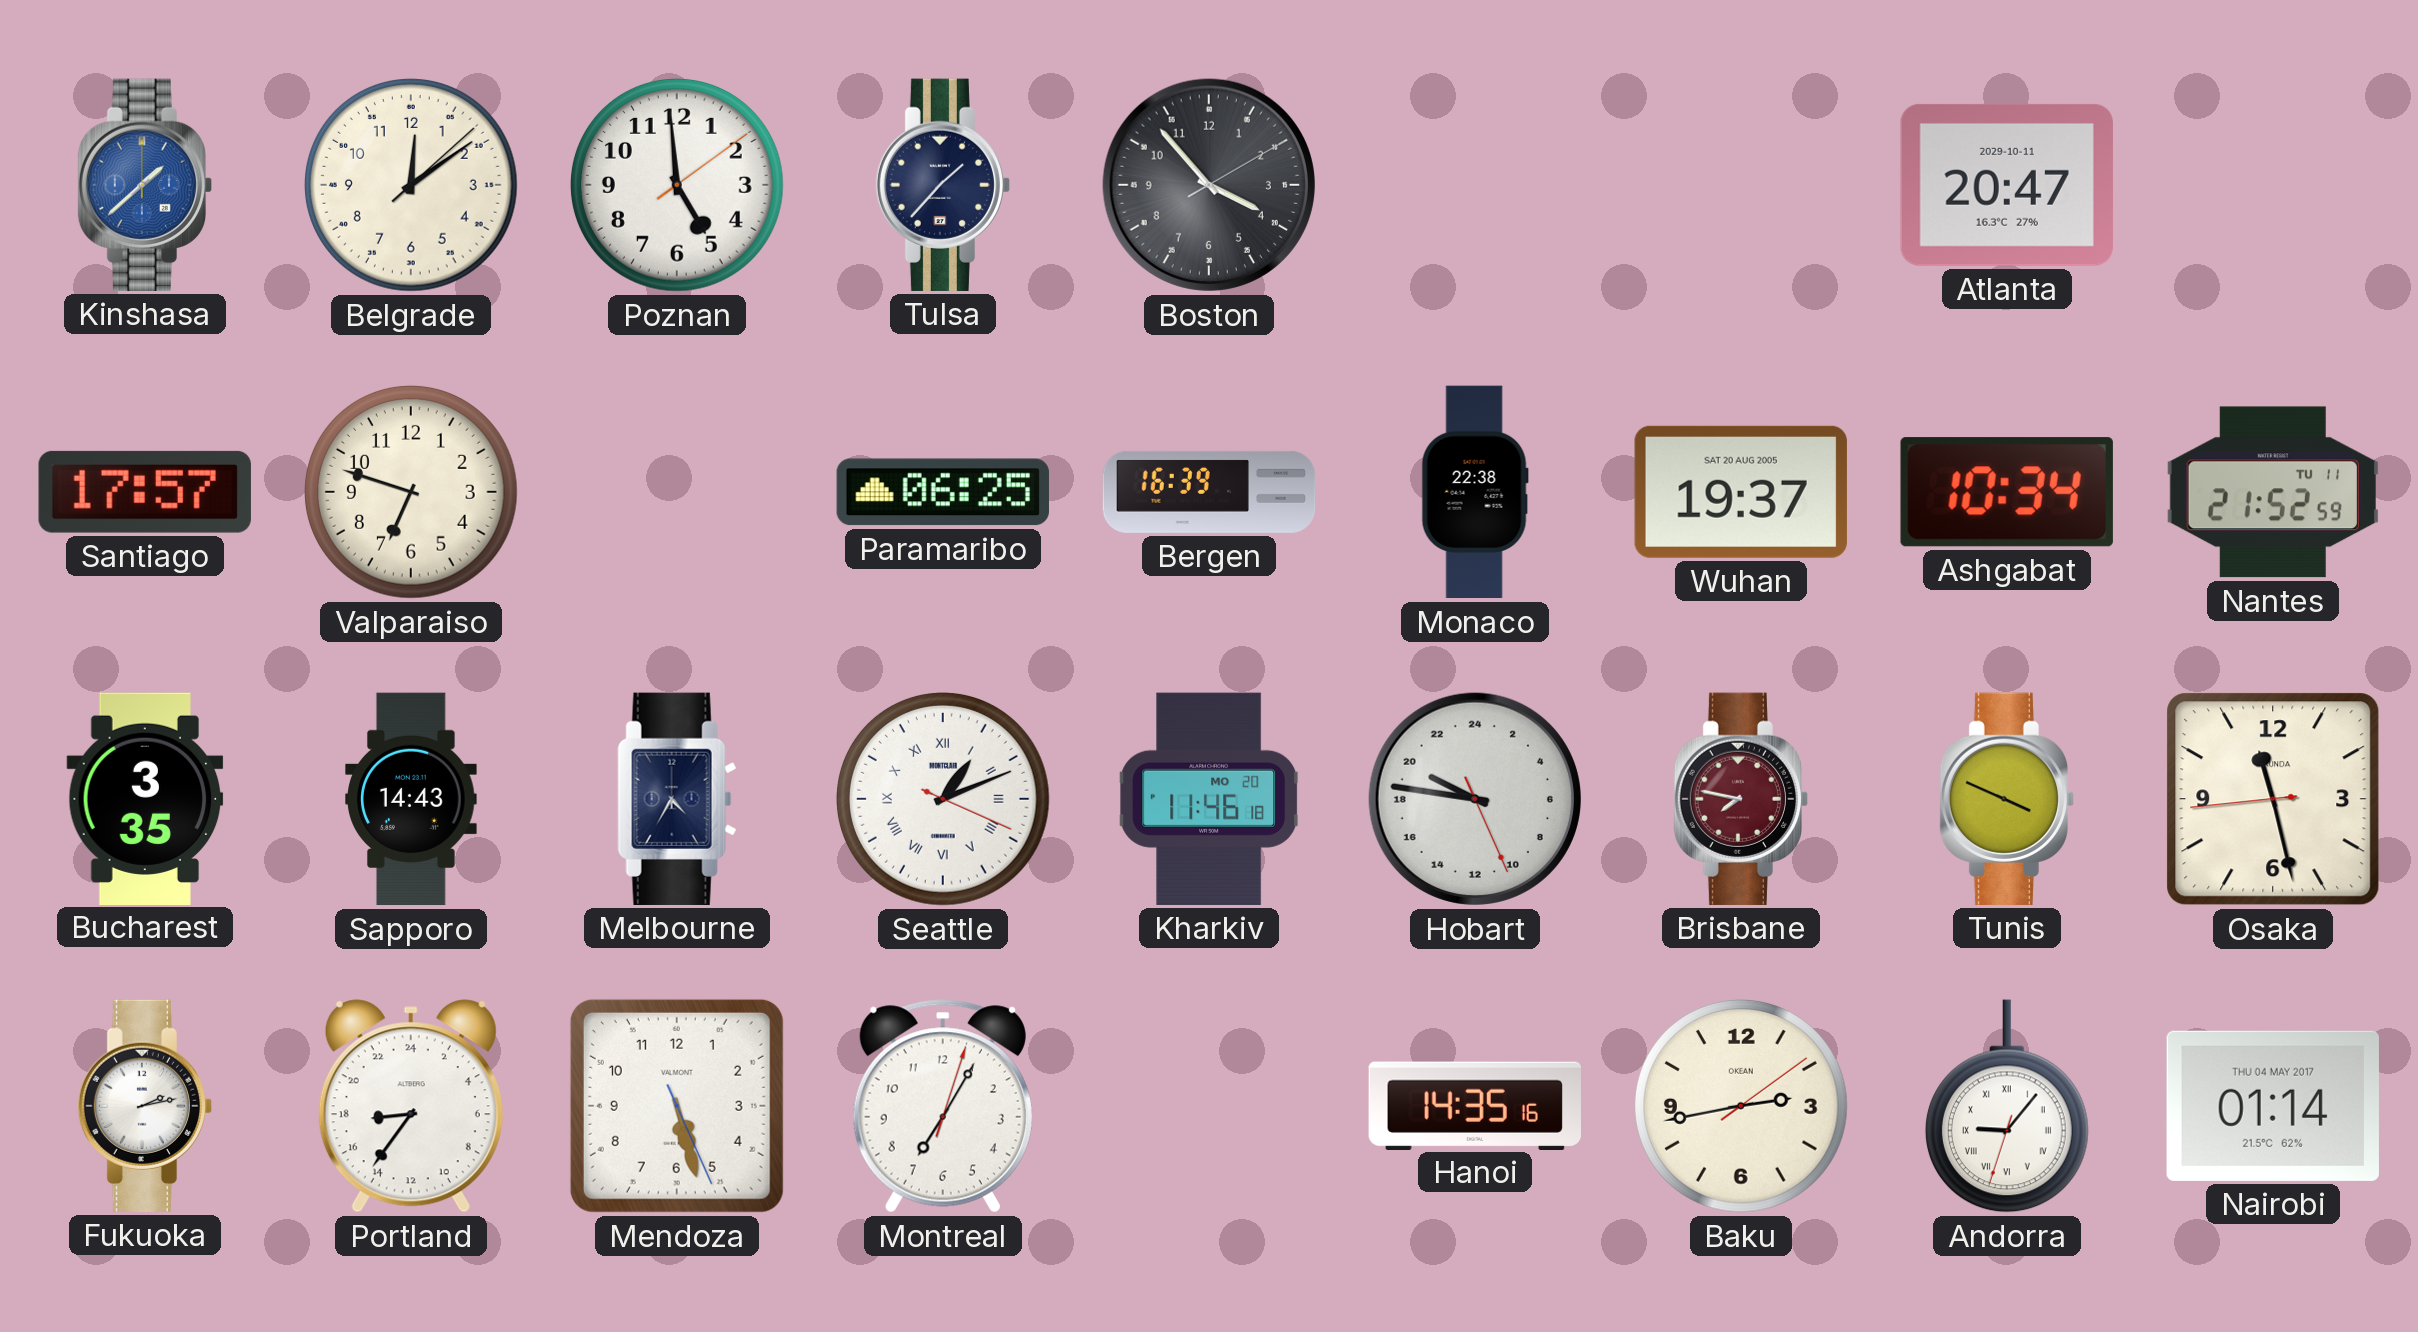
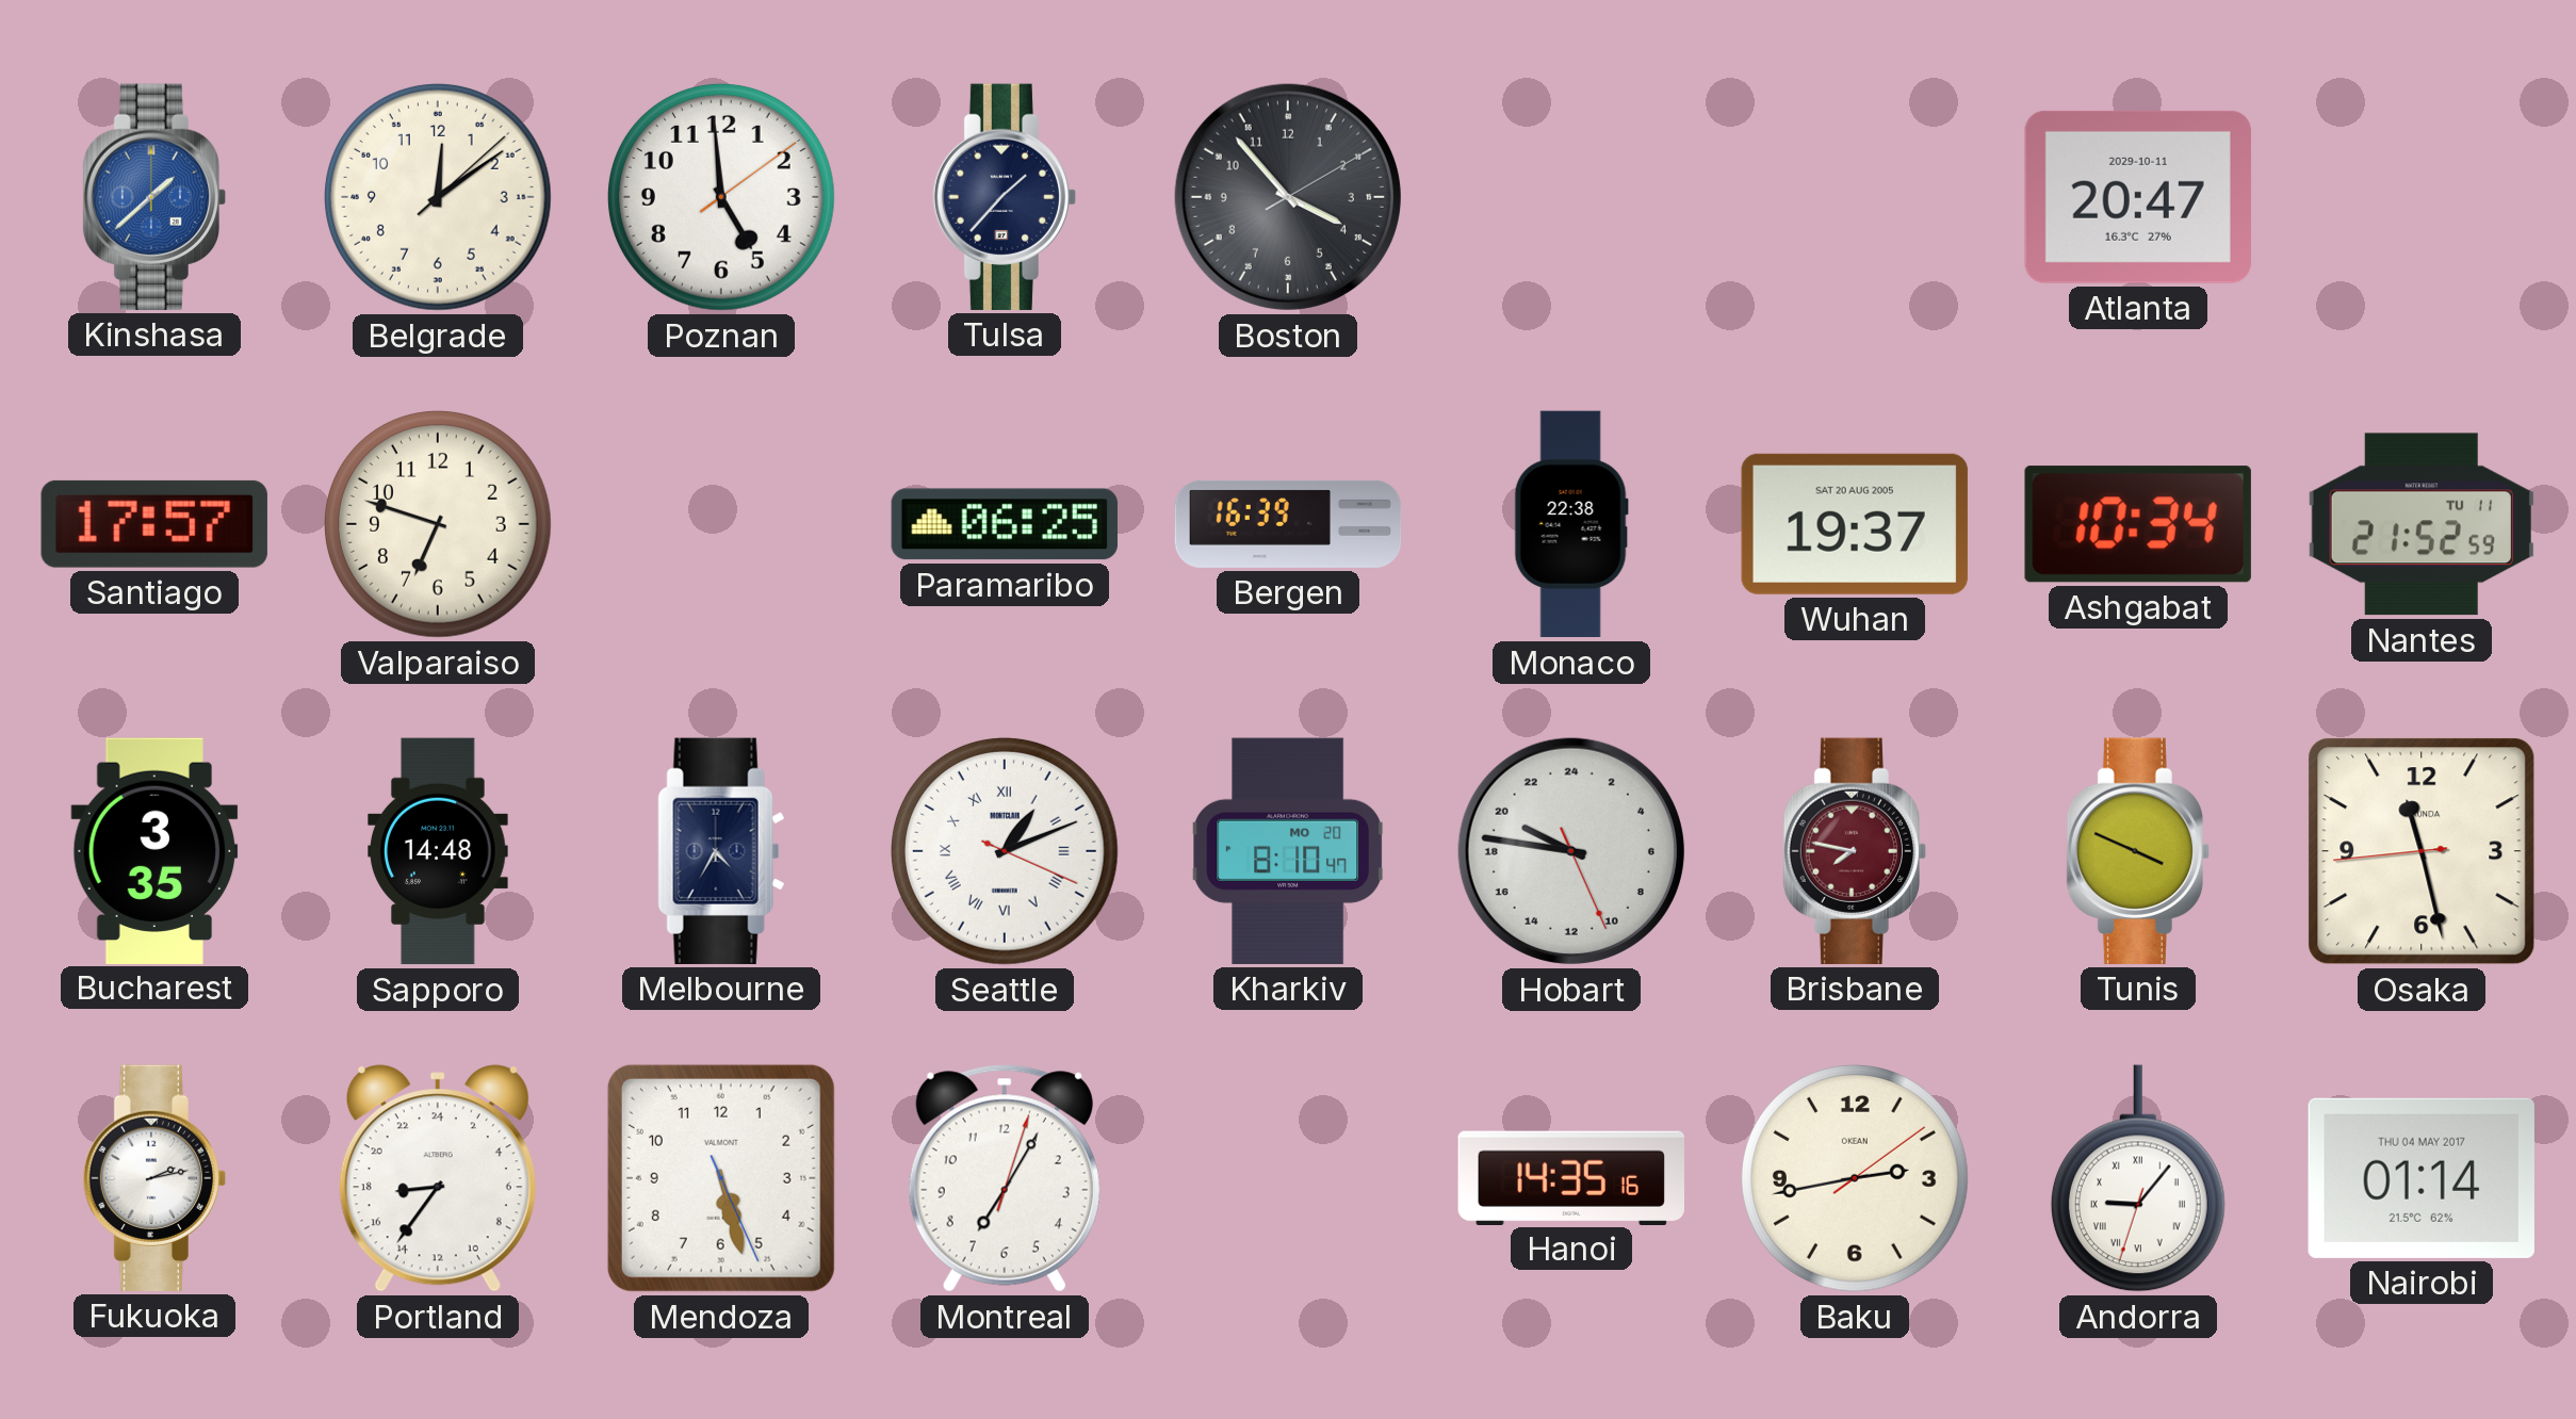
Sapporo: 14:43 -> 14:48 (438, 851)
Kharkiv: 11:46 -> 8:10 (1288, 851)
